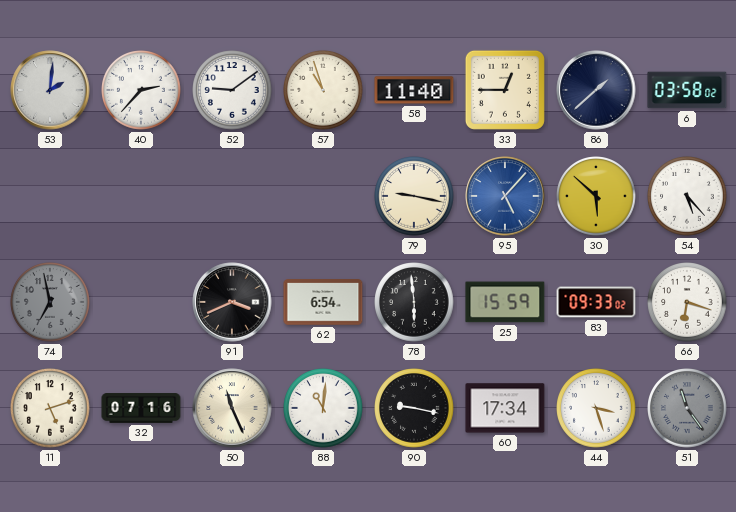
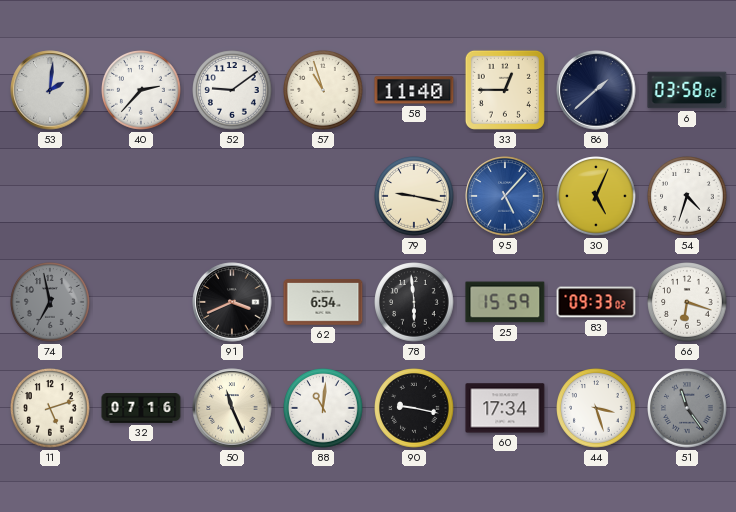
30: 5:52 -> 5:04 (596, 196)
54: 5:23 -> 4:33 (687, 196)
